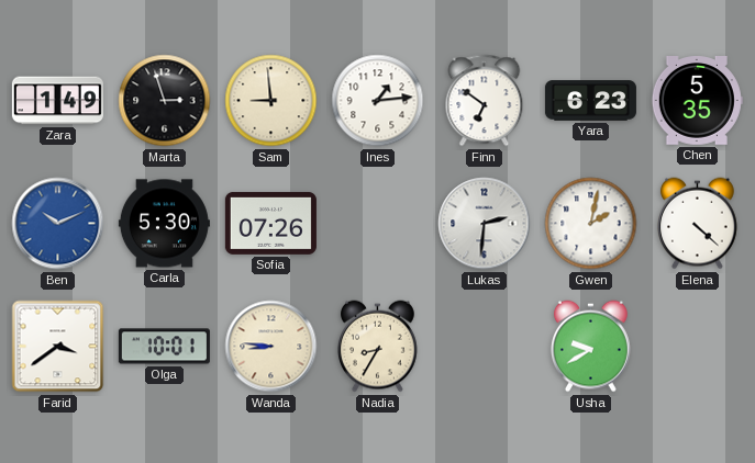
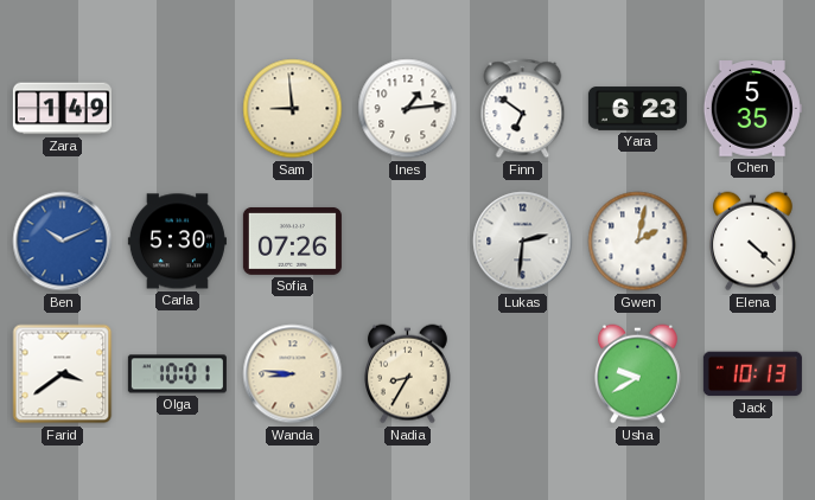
Marta: 2:57 -> none (165, 101)
Jack: none -> 10:13 (752, 374)
